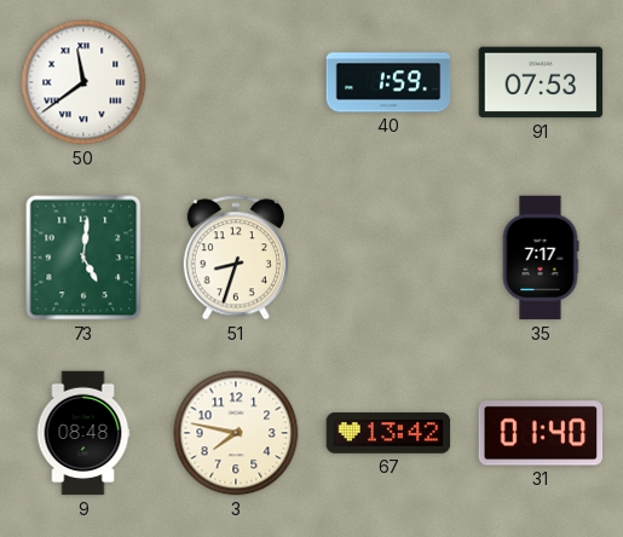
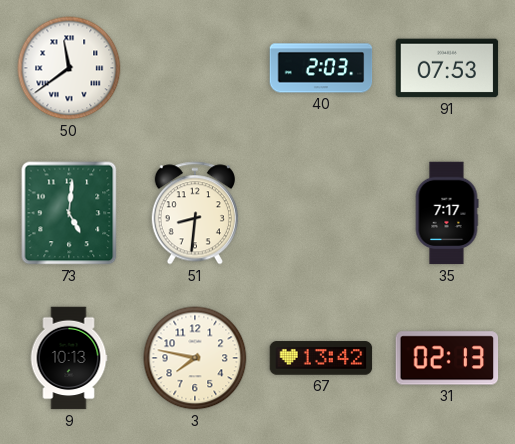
40: 1:59 -> 2:03 (321, 68)
51: 8:33 -> 8:31 (194, 213)
9: 08:48 -> 10:13 (69, 358)
31: 01:40 -> 02:13 (447, 358)
